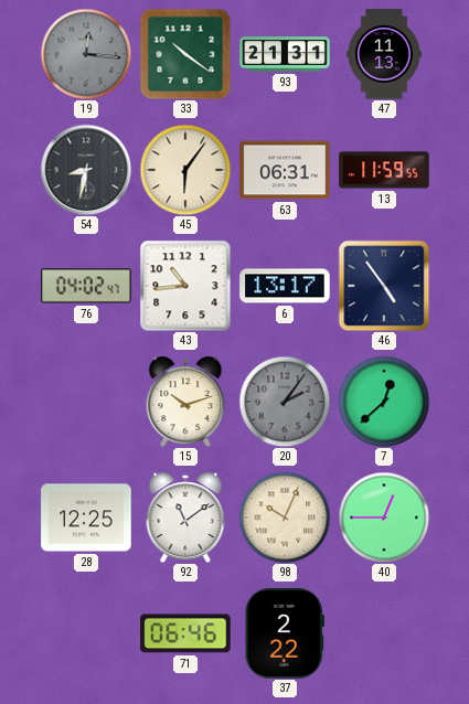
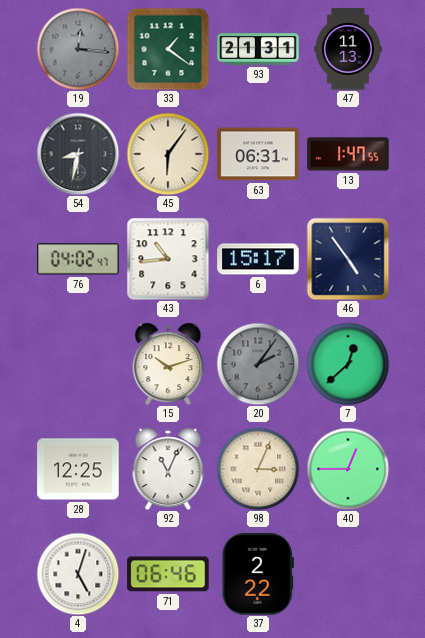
33: 10:21 -> 1:21 (168, 49)
13: 11:59 -> 1:47 (348, 154)
6: 13:17 -> 15:17 (258, 259)
92: 11:09 -> 11:04 (168, 469)
98: 10:04 -> 3:04 (258, 469)
4: none -> 5:03 (78, 574)
